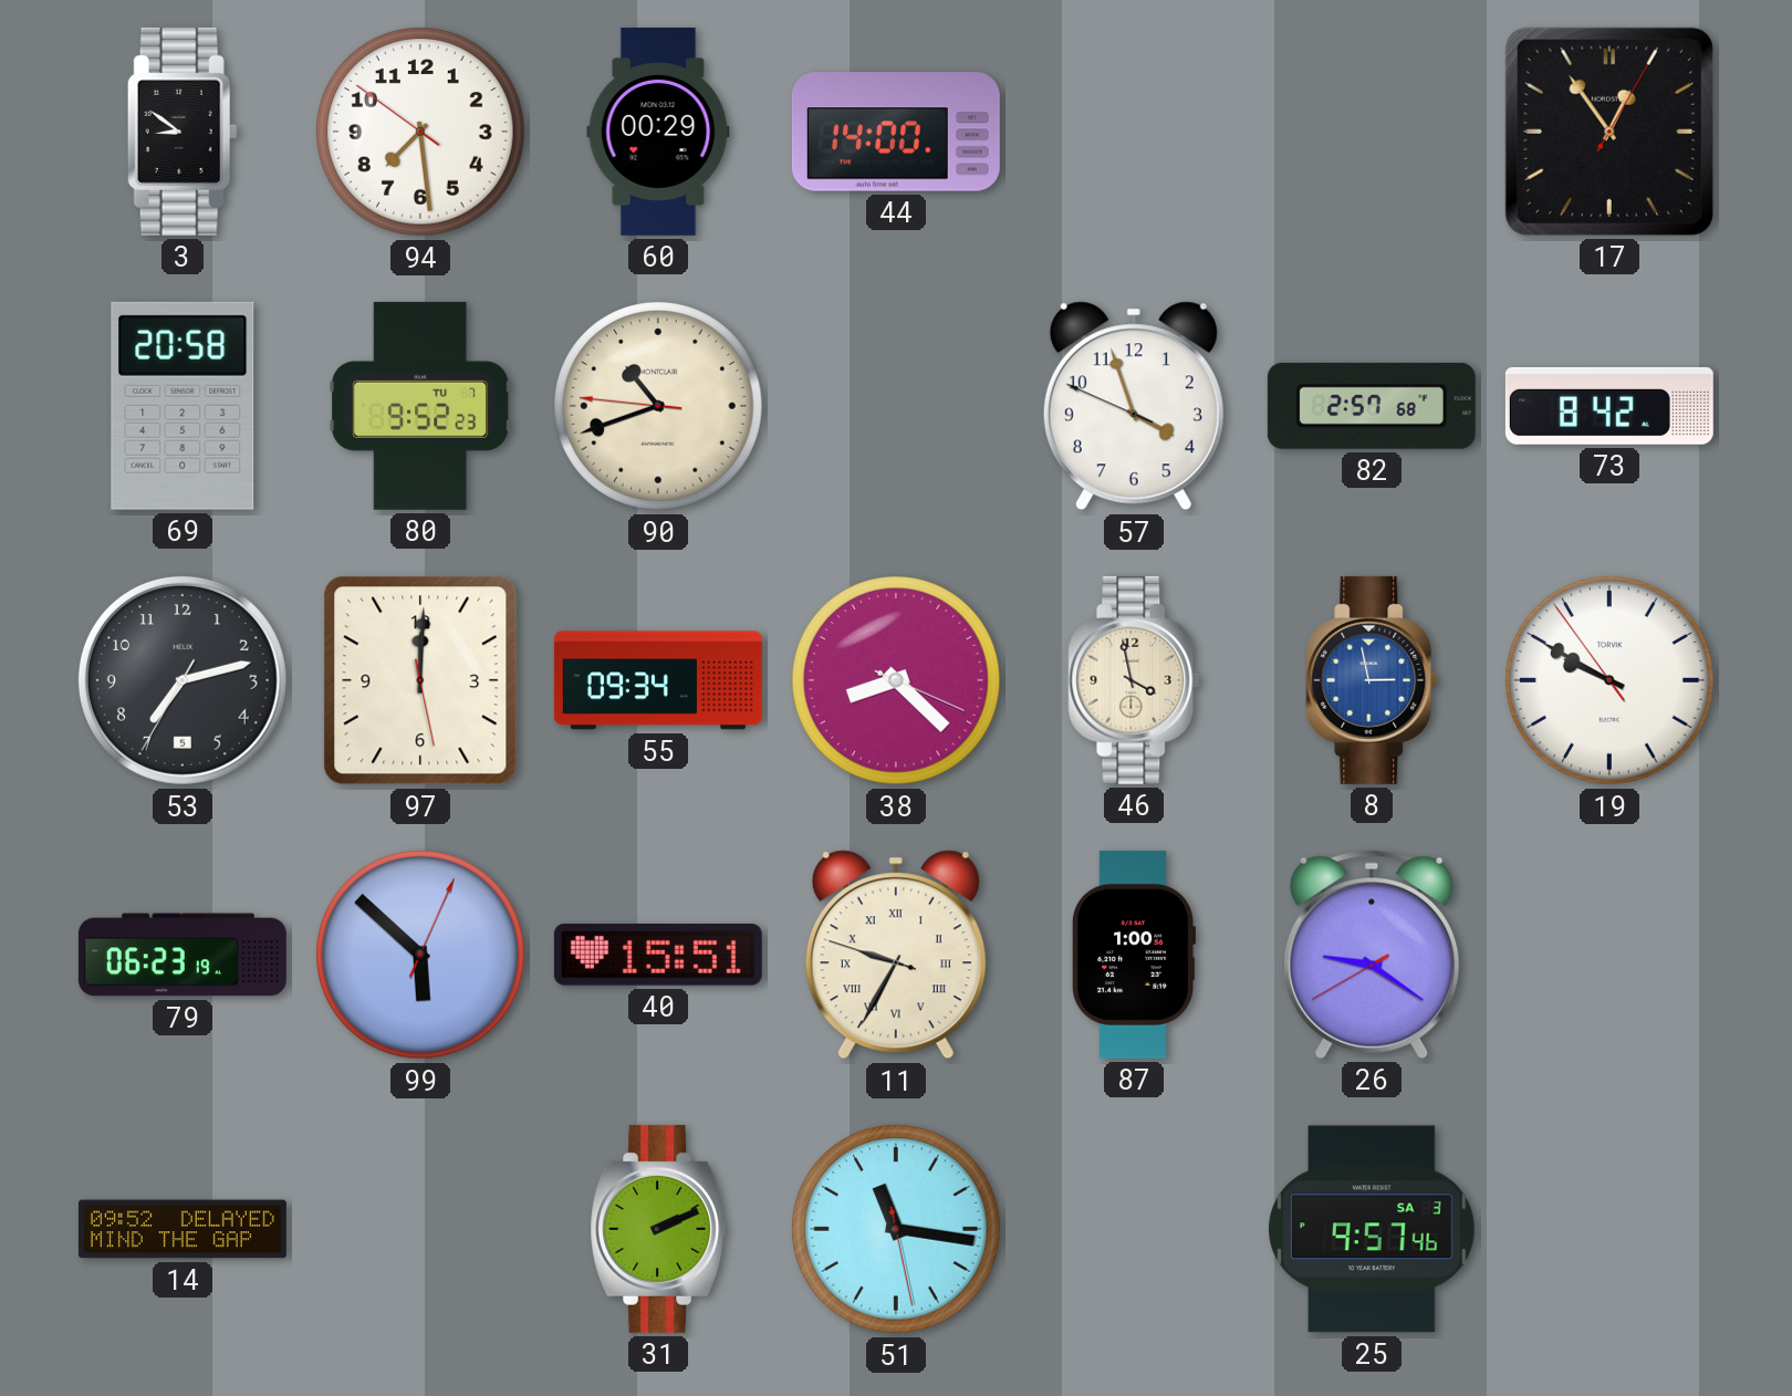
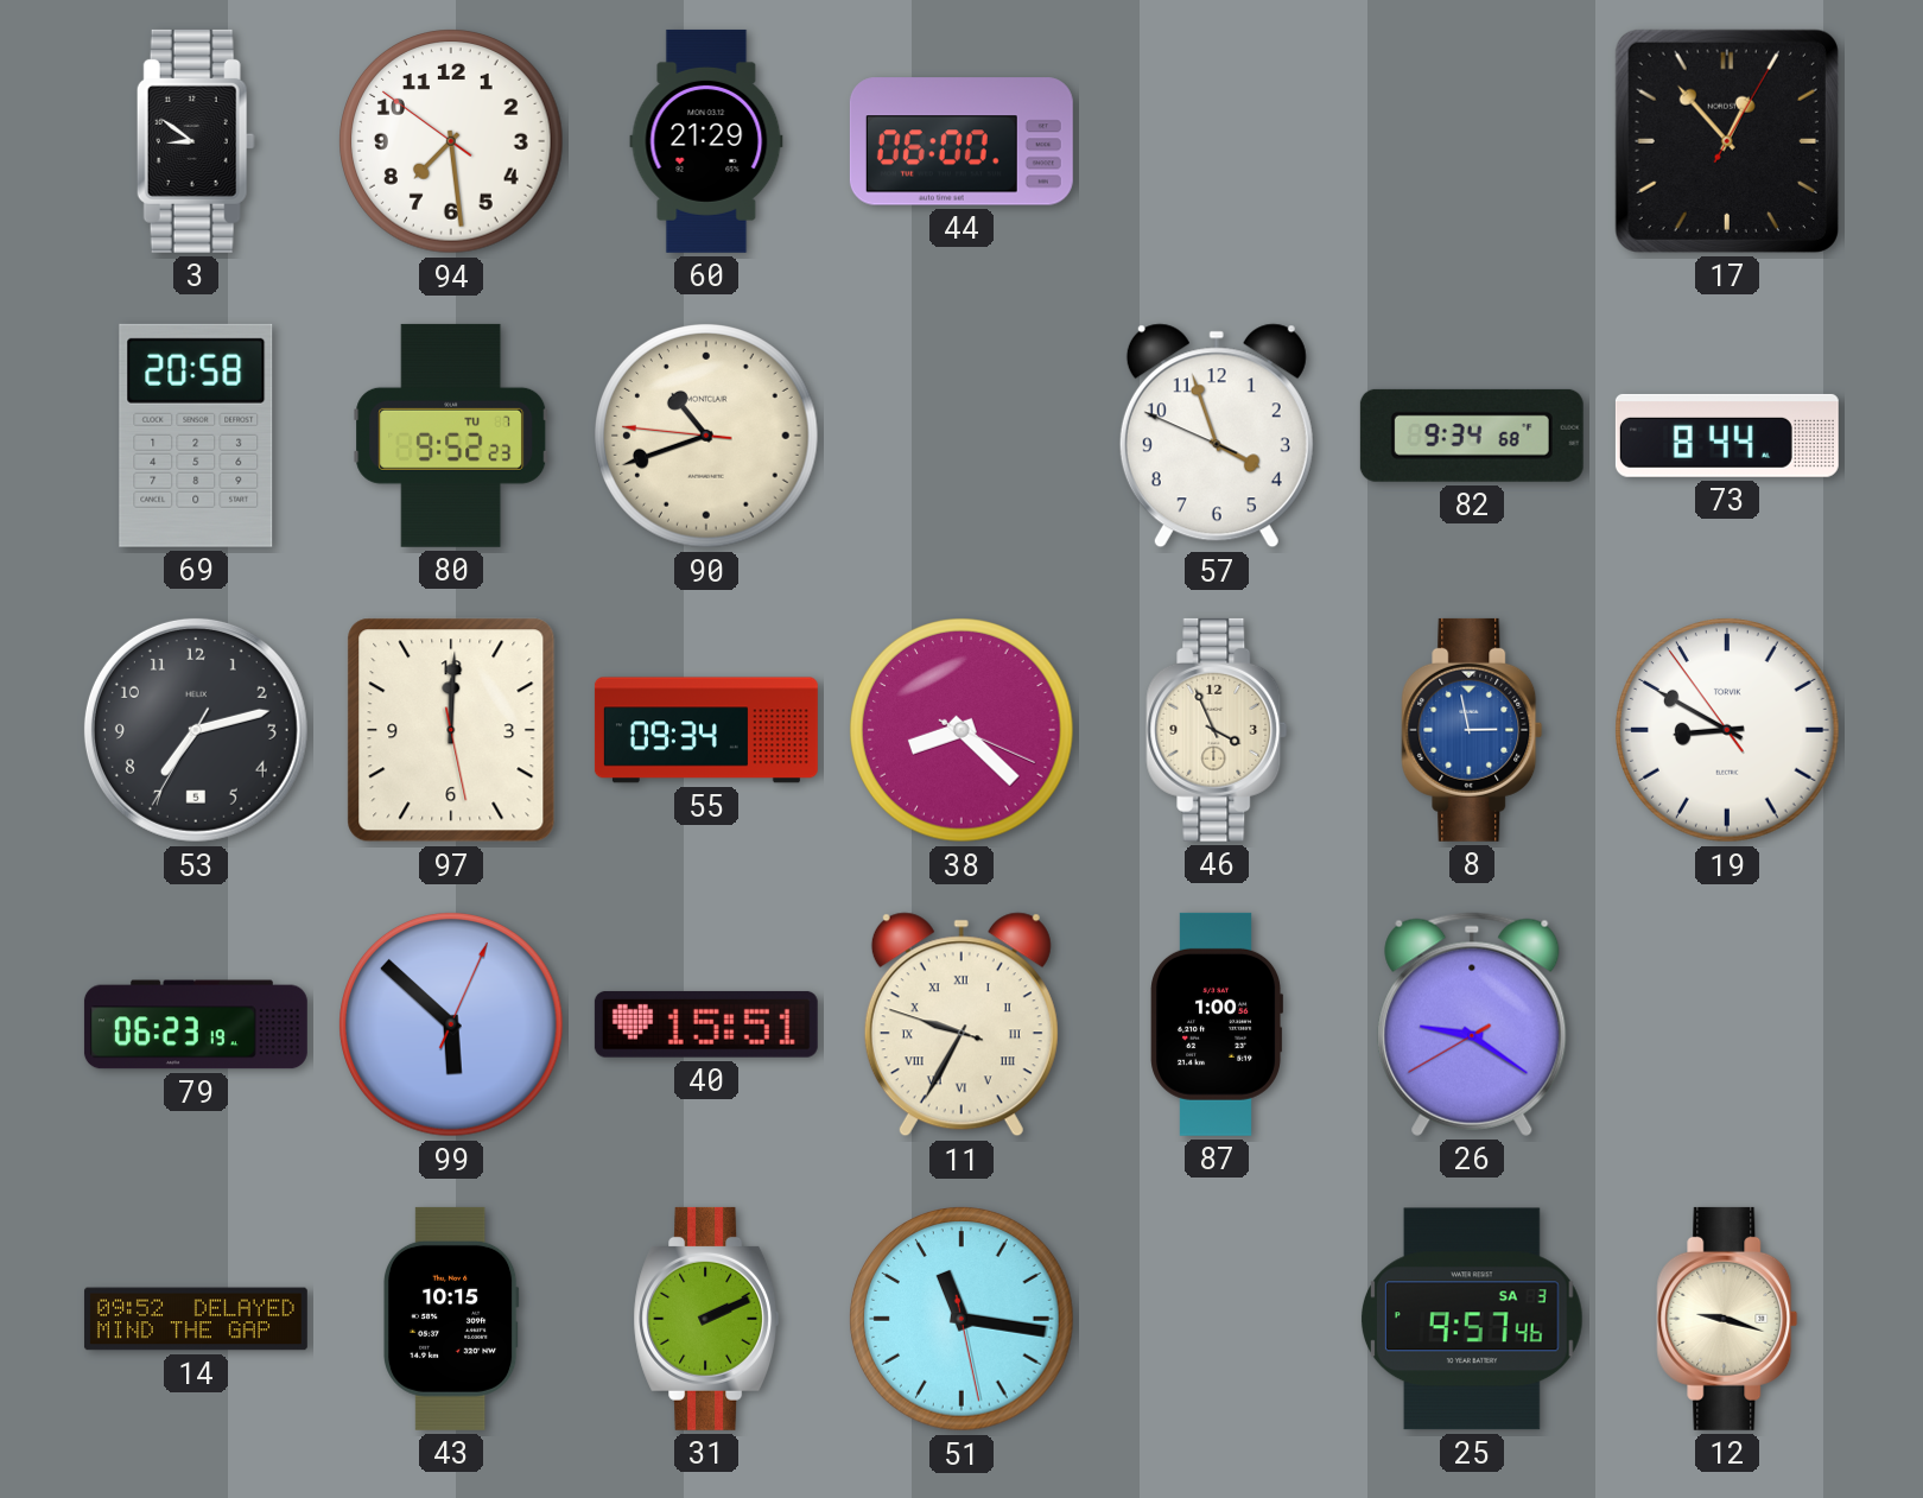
60: 00:29 -> 21:29 (706, 141)
44: 14:00 -> 06:00 (962, 141)
17: 12:54 -> 12:53 (1727, 141)
82: 2:57 -> 9:34 (1472, 436)
73: 8:42 -> 8:44 (1727, 436)
46: 3:58 -> 3:56 (1217, 730)
19: 9:49 -> 8:49 (1727, 730)
43: none -> 10:15 (451, 1319)
12: none -> 9:18 (1727, 1319)
